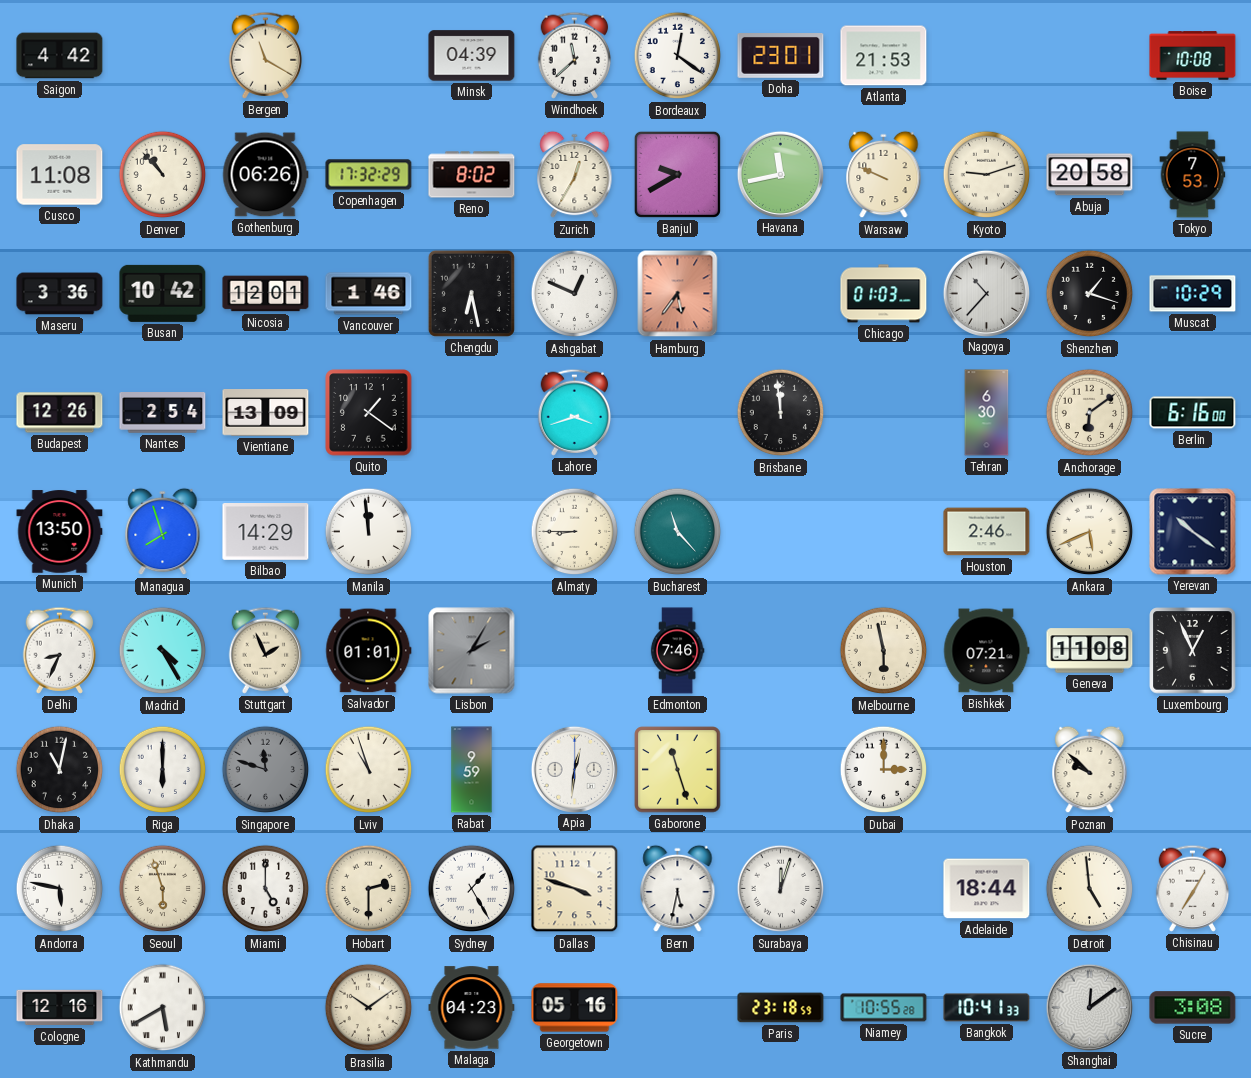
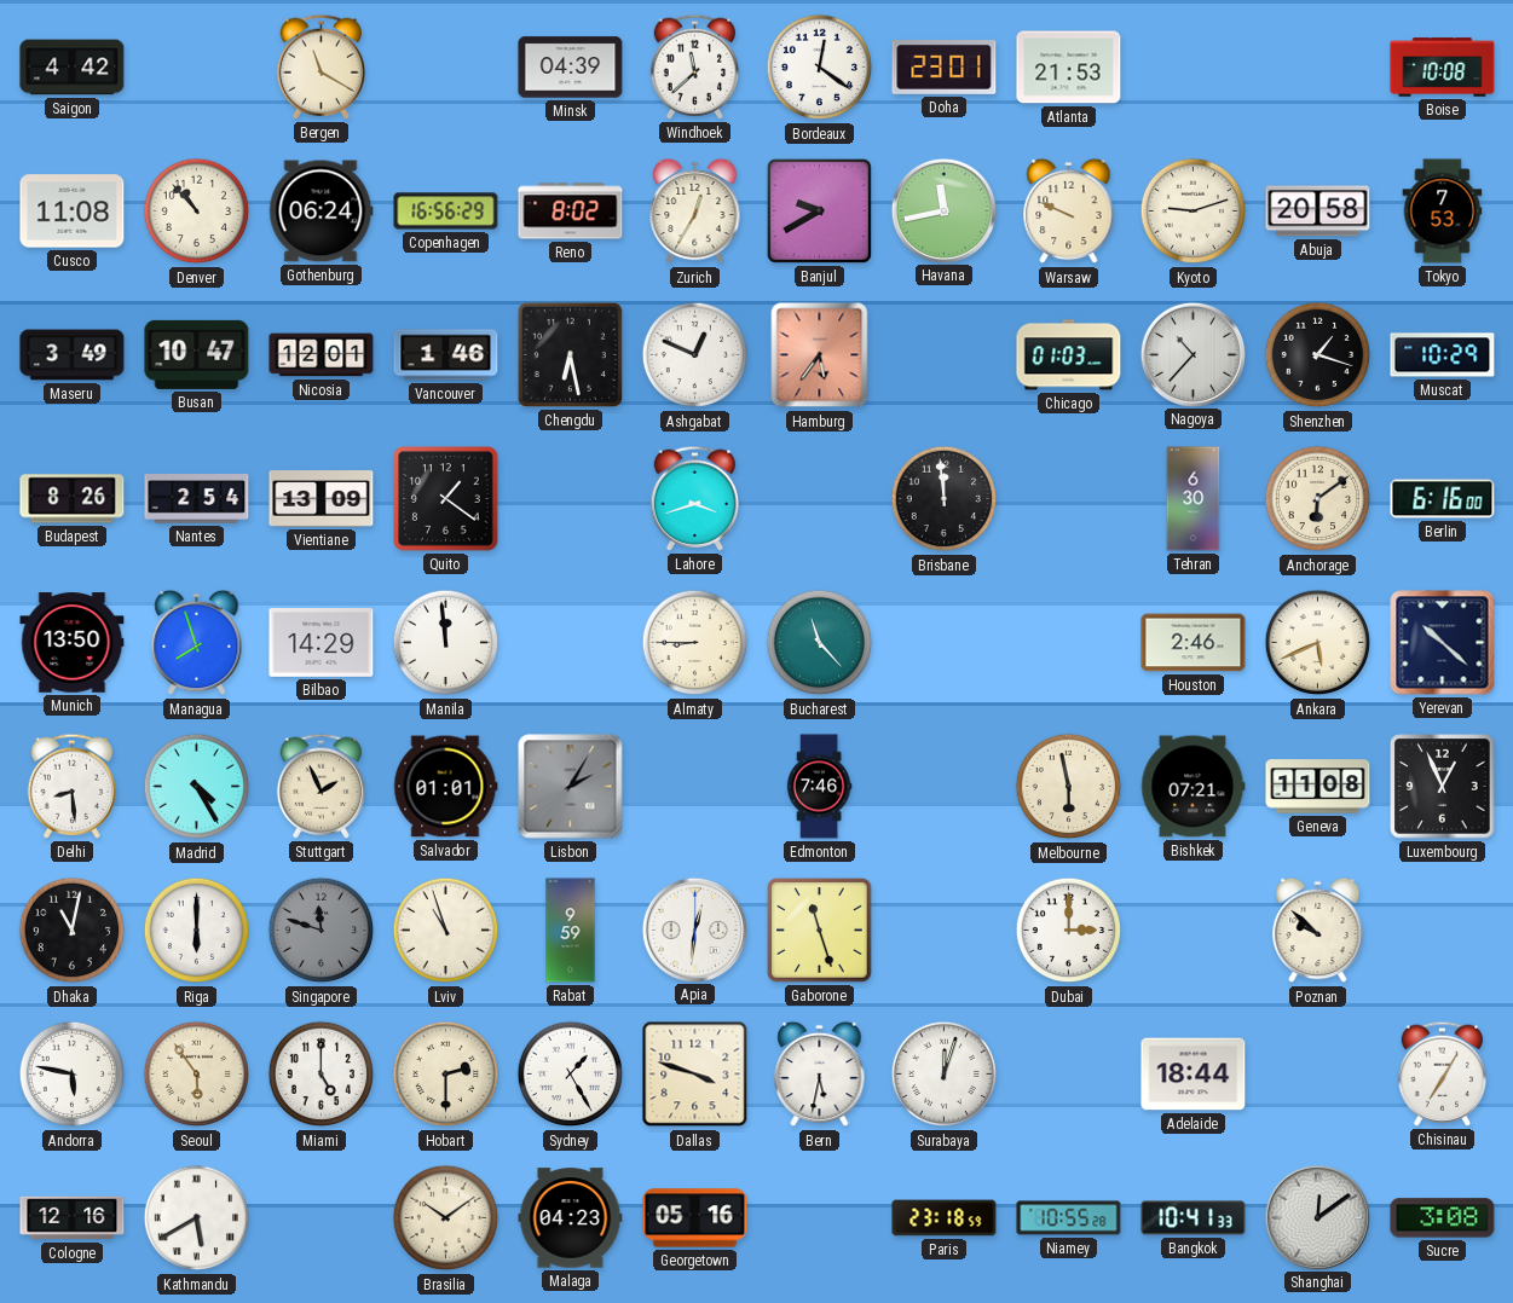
Gothenburg: 06:26 -> 06:24 (322, 212)
Copenhagen: 17:32 -> 16:56 (446, 212)
Maseru: 3:36 -> 3:49 (73, 355)
Busan: 10:42 -> 10:47 (197, 354)
Budapest: 12:26 -> 8:26 (73, 499)
Yerevan: 10:21 -> 10:22 (1443, 643)
Delhi: 8:34 -> 8:29 (73, 786)
Seoul: 5:57 -> 5:54 (197, 1075)
Detroit: 4:59 -> none (1090, 889)
